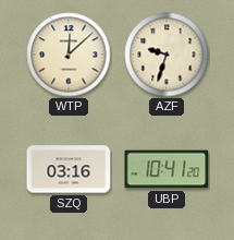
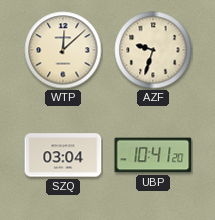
SZQ: 03:16 -> 03:04 (63, 155)
